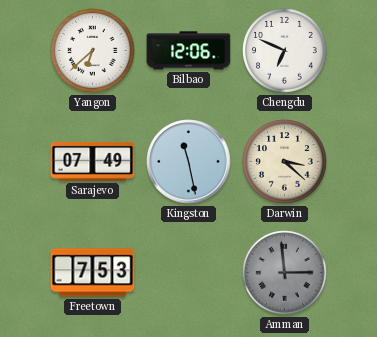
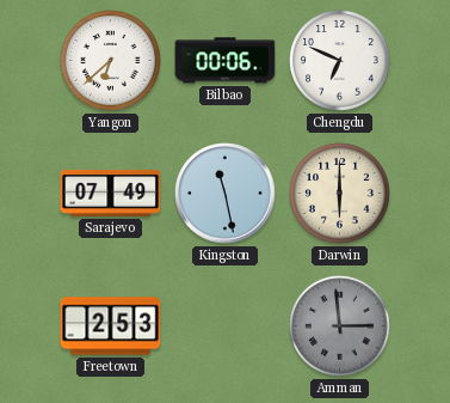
Bilbao: 12:06 -> 00:06 (226, 61)
Darwin: 3:22 -> 6:00 (340, 194)
Freetown: 7:53 -> 2:53 (111, 326)
